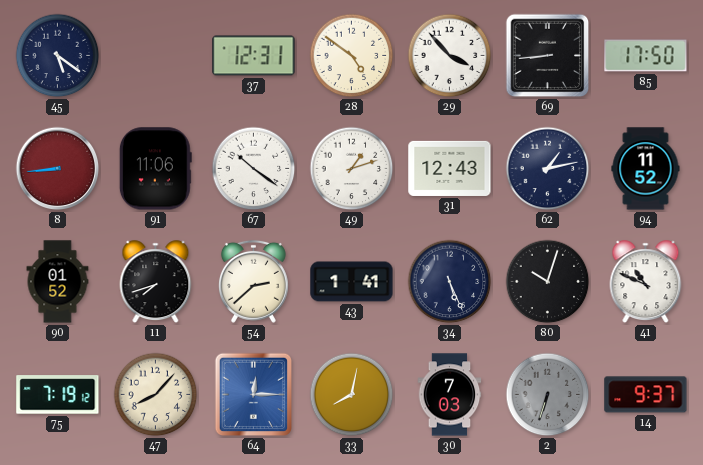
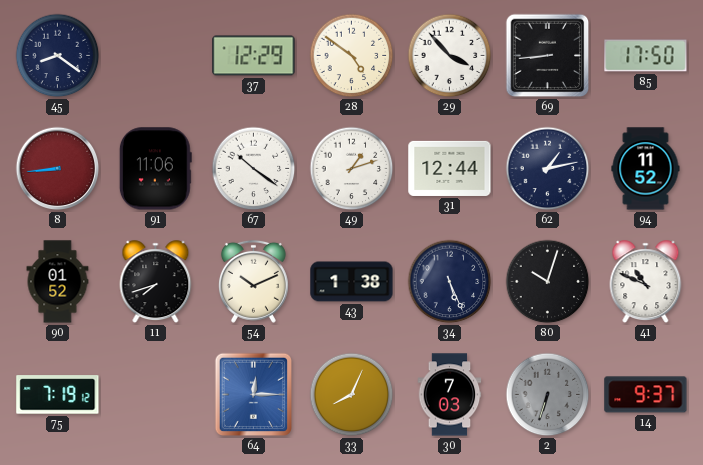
45: 5:21 -> 8:21 (58, 56)
37: 12:31 -> 12:29 (254, 56)
31: 12:43 -> 12:44 (450, 168)
54: 2:38 -> 10:11 (253, 281)
43: 1:41 -> 1:38 (352, 282)
47: 8:07 -> none (156, 395)
33: 8:02 -> 8:04 (352, 395)
